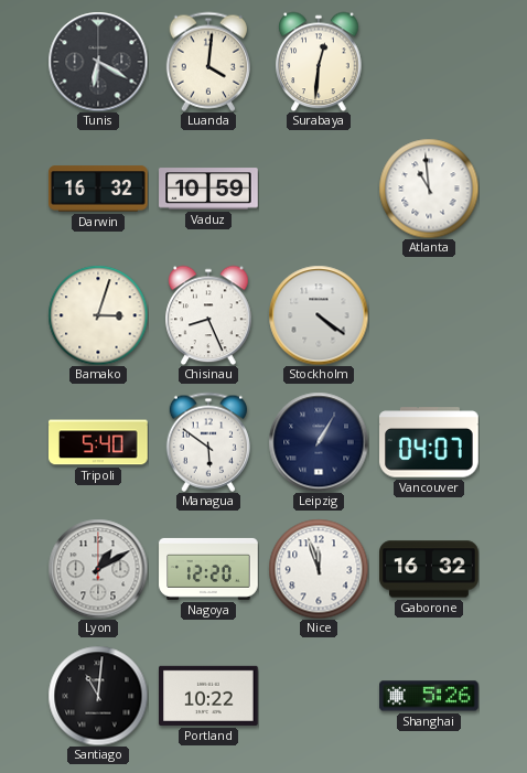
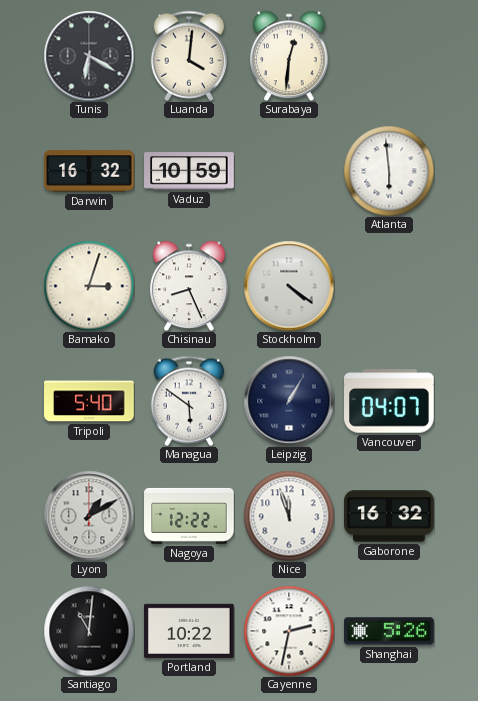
Atlanta: 10:59 -> 5:59 (389, 171)
Nagoya: 12:20 -> 12:22 (189, 516)
Cayenne: none -> 2:32 (289, 631)
